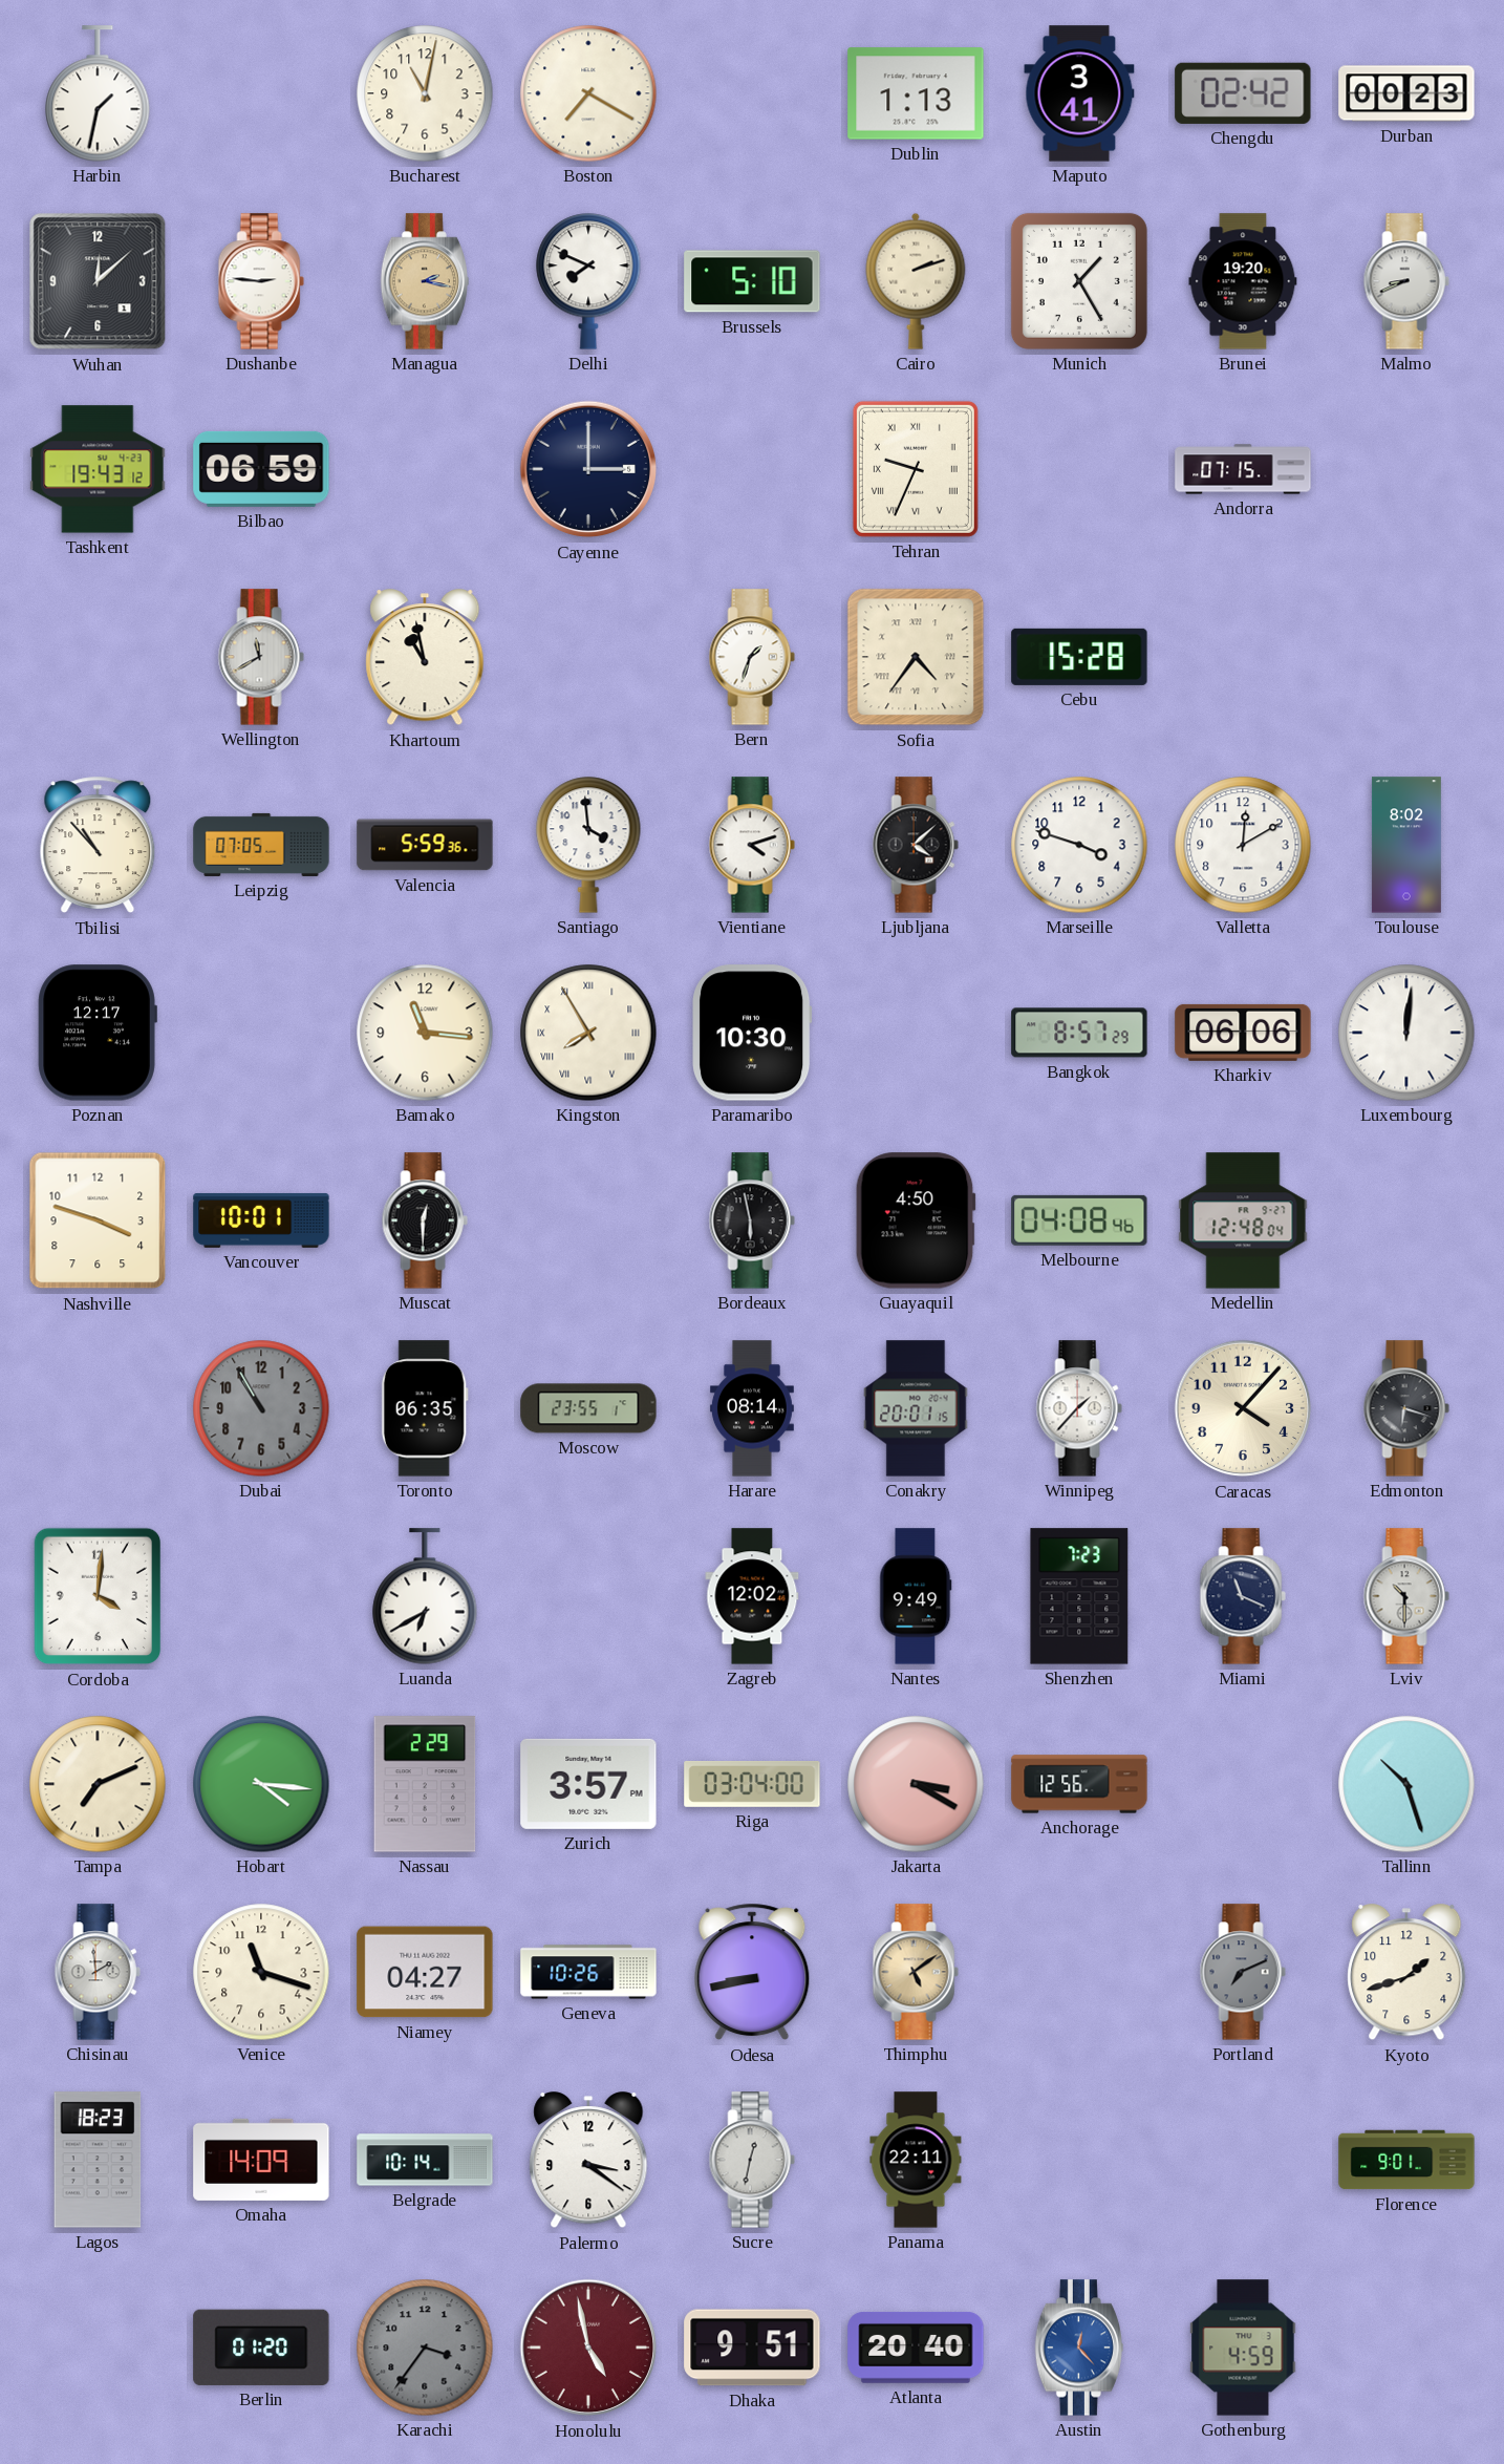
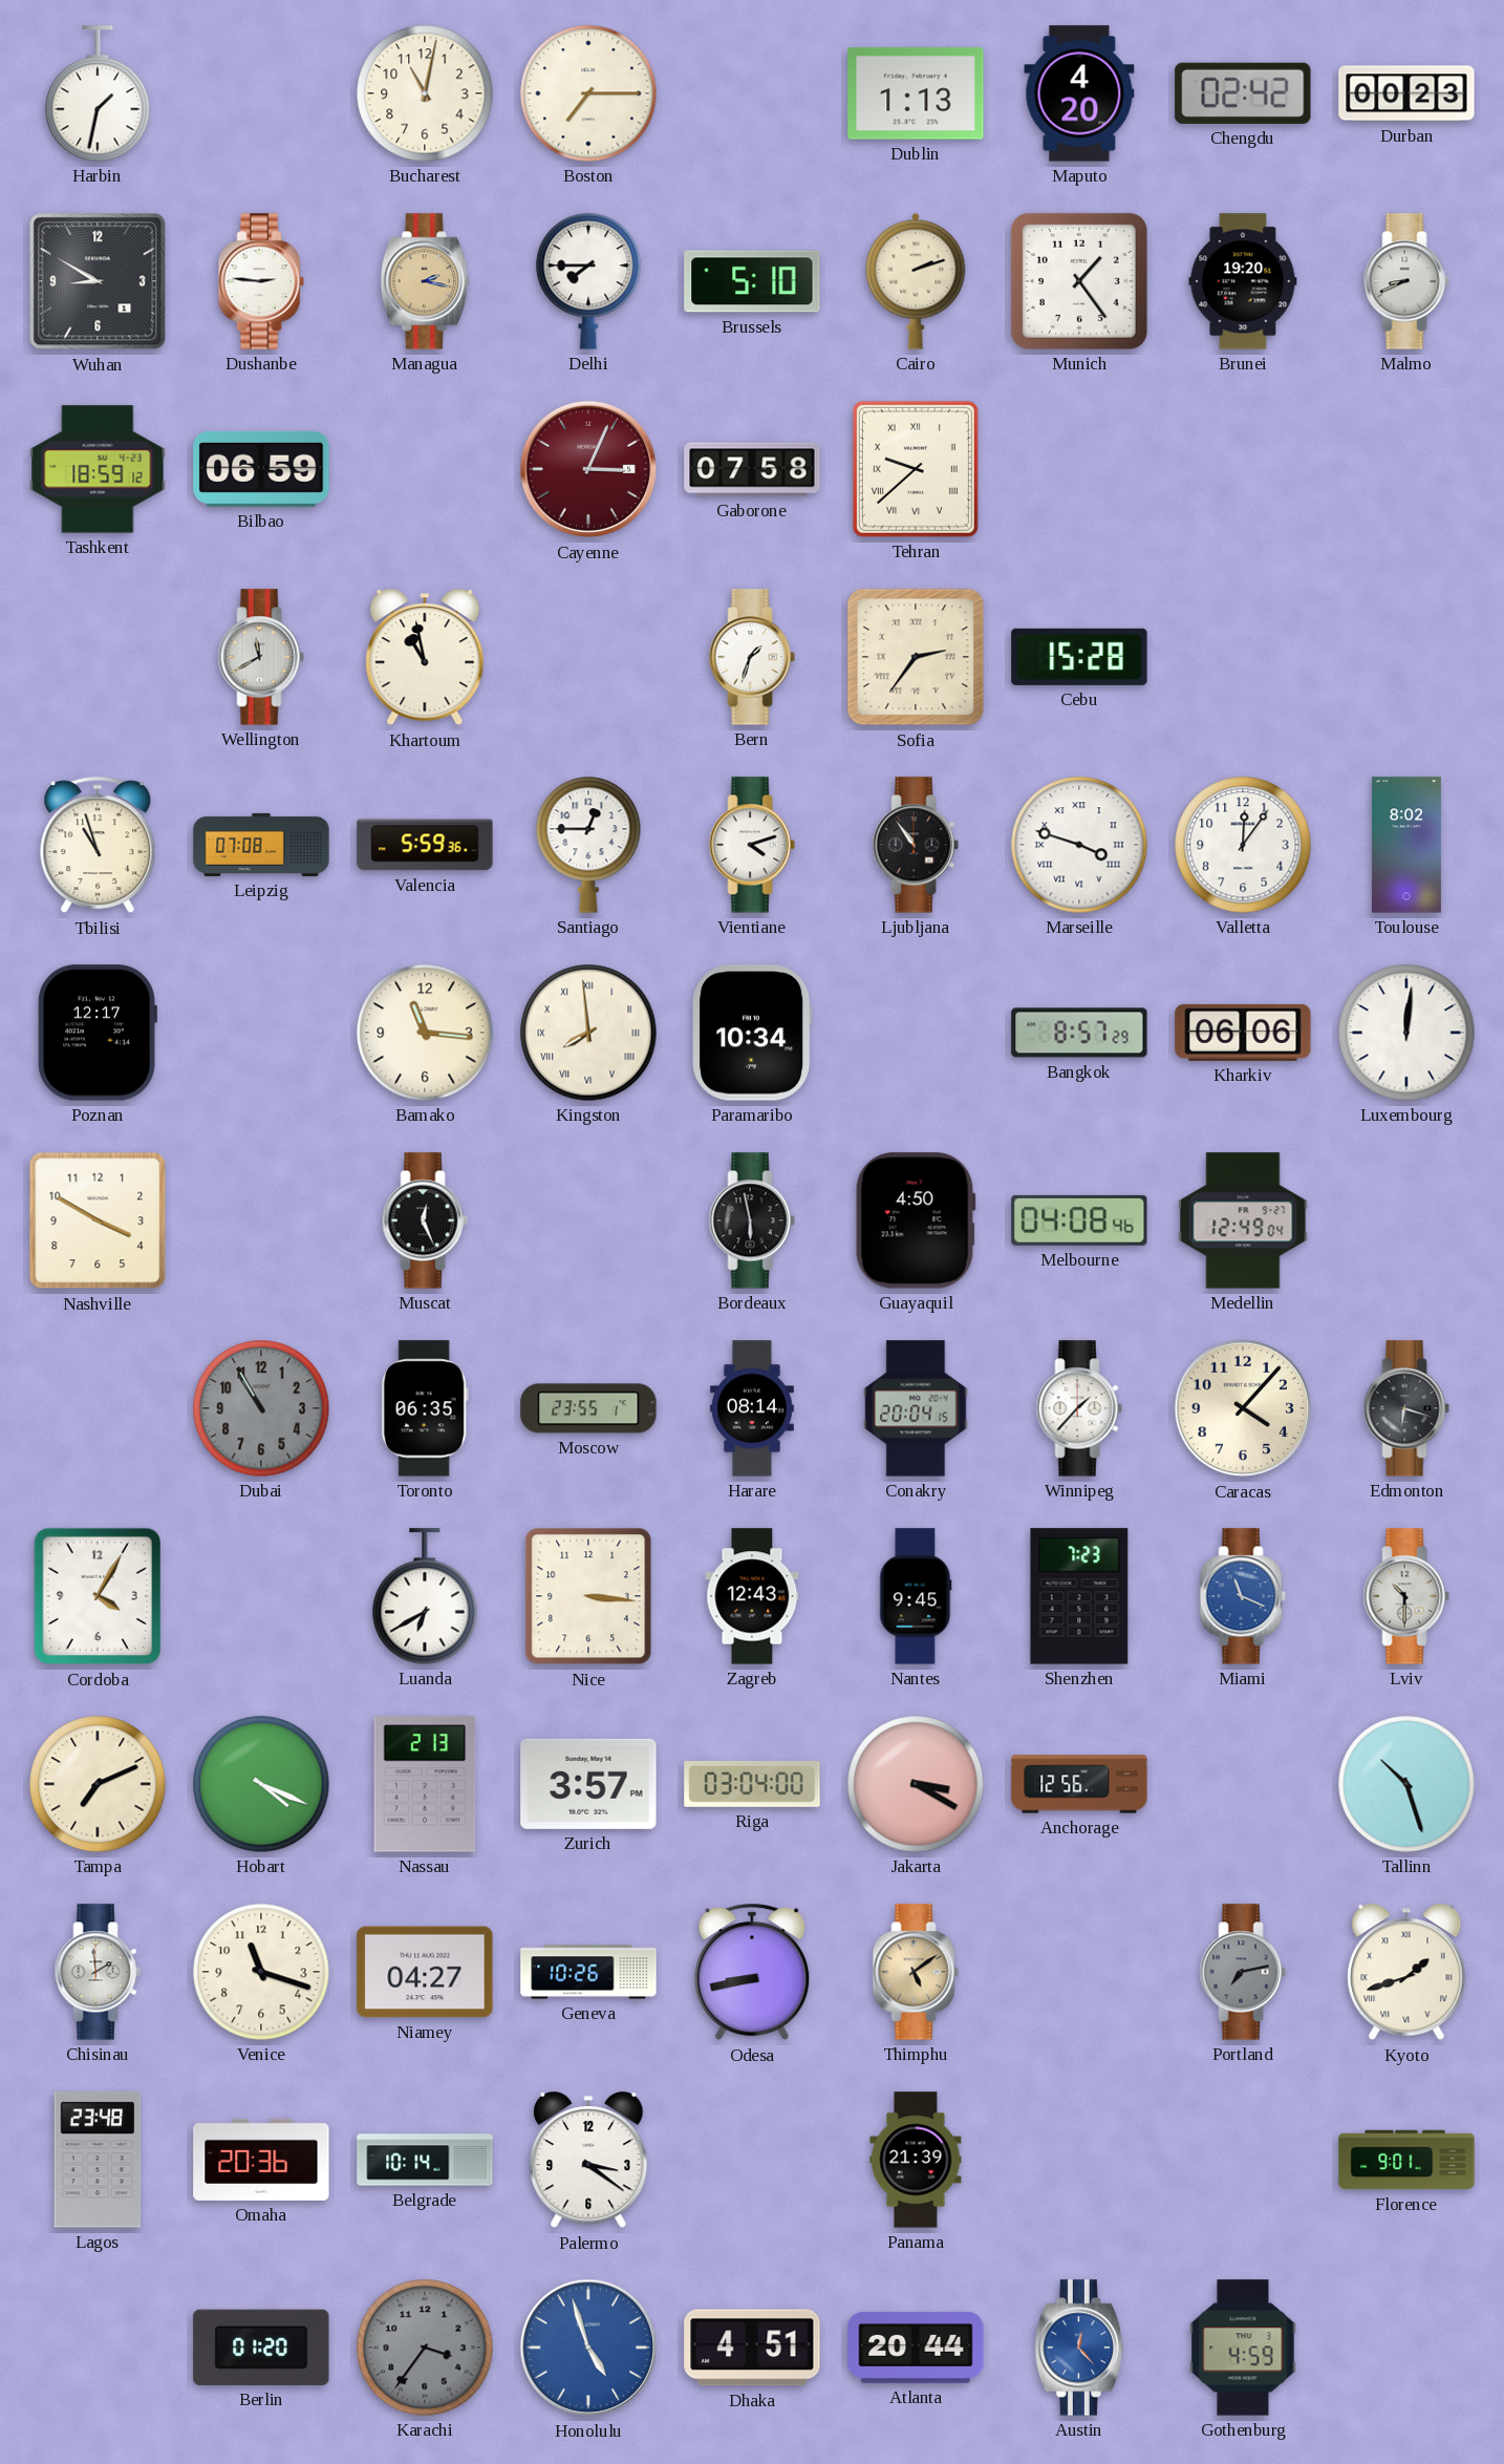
Boston: 7:20 -> 7:15 (588, 93)
Maputo: 3:41 -> 4:20 (1079, 93)
Wuhan: 12:08 -> 8:50 (98, 281)
Delhi: 7:49 -> 7:45 (588, 281)
Munich: 1:25 -> 1:24 (1079, 281)
Tashkent: 19:43 -> 18:59 (98, 469)
Cayenne: 3:00 -> 3:04 (588, 469)
Cayenne dial: navy -> burgundy (588, 469)
Gaborone: none -> 07:58 (752, 469)
Tehran: 9:34 -> 9:38 (916, 469)
Andorra: 07:15 -> none (1243, 469)
Sofia: 4:36 -> 2:36 (916, 657)
Tbilisi: 10:53 -> 10:57 (98, 845)
Leipzig: 07:05 -> 07:08 (261, 845)
Santiago: 3:59 -> 12:45 (588, 845)
Ljubljana: 4:08 -> 10:54 (916, 845)
Marseille numerals: Arabic -> Roman (1079, 845)
Valletta: 12:10 -> 12:06 (1243, 845)
Kingston: 7:55 -> 7:59 (588, 1033)
Paramaribo: 10:30 -> 10:34 (753, 1033)
Nashville: 3:48 -> 3:50 (98, 1220)
Vancouver: 10:01 -> none (261, 1220)
Muscat: 12:30 -> 12:26 (425, 1220)
Medellin: 12:48 -> 12:49 (1243, 1220)
Conakry: 20:01 -> 20:04 (916, 1408)
Cordoba: 4:01 -> 4:05 (98, 1596)
Nice: none -> 3:16 (588, 1596)
Zagreb: 12:02 -> 12:43 (752, 1596)
Nantes: 9:49 -> 9:45 (916, 1596)
Miami dial: navy -> blue (1243, 1596)
Hobart: 4:16 -> 4:19 (261, 1784)
Nassau: 2:29 -> 2:13 (425, 1784)
Portland: 7:11 -> 7:13 (1243, 1972)
Kyoto numerals: Arabic -> Roman (1406, 1973)
Lagos: 18:23 -> 23:48 (98, 2160)
Omaha: 14:09 -> 20:36 (261, 2160)
Sucre: 12:32 -> none (752, 2160)
Panama: 22:11 -> 21:39 (916, 2160)
Honolulu: 4:58 -> 4:57 (588, 2348)
Honolulu dial: burgundy -> blue (588, 2348)
Dhaka: 9:51 -> 4:51 (752, 2348)
Atlanta: 20:40 -> 20:44 (916, 2349)
